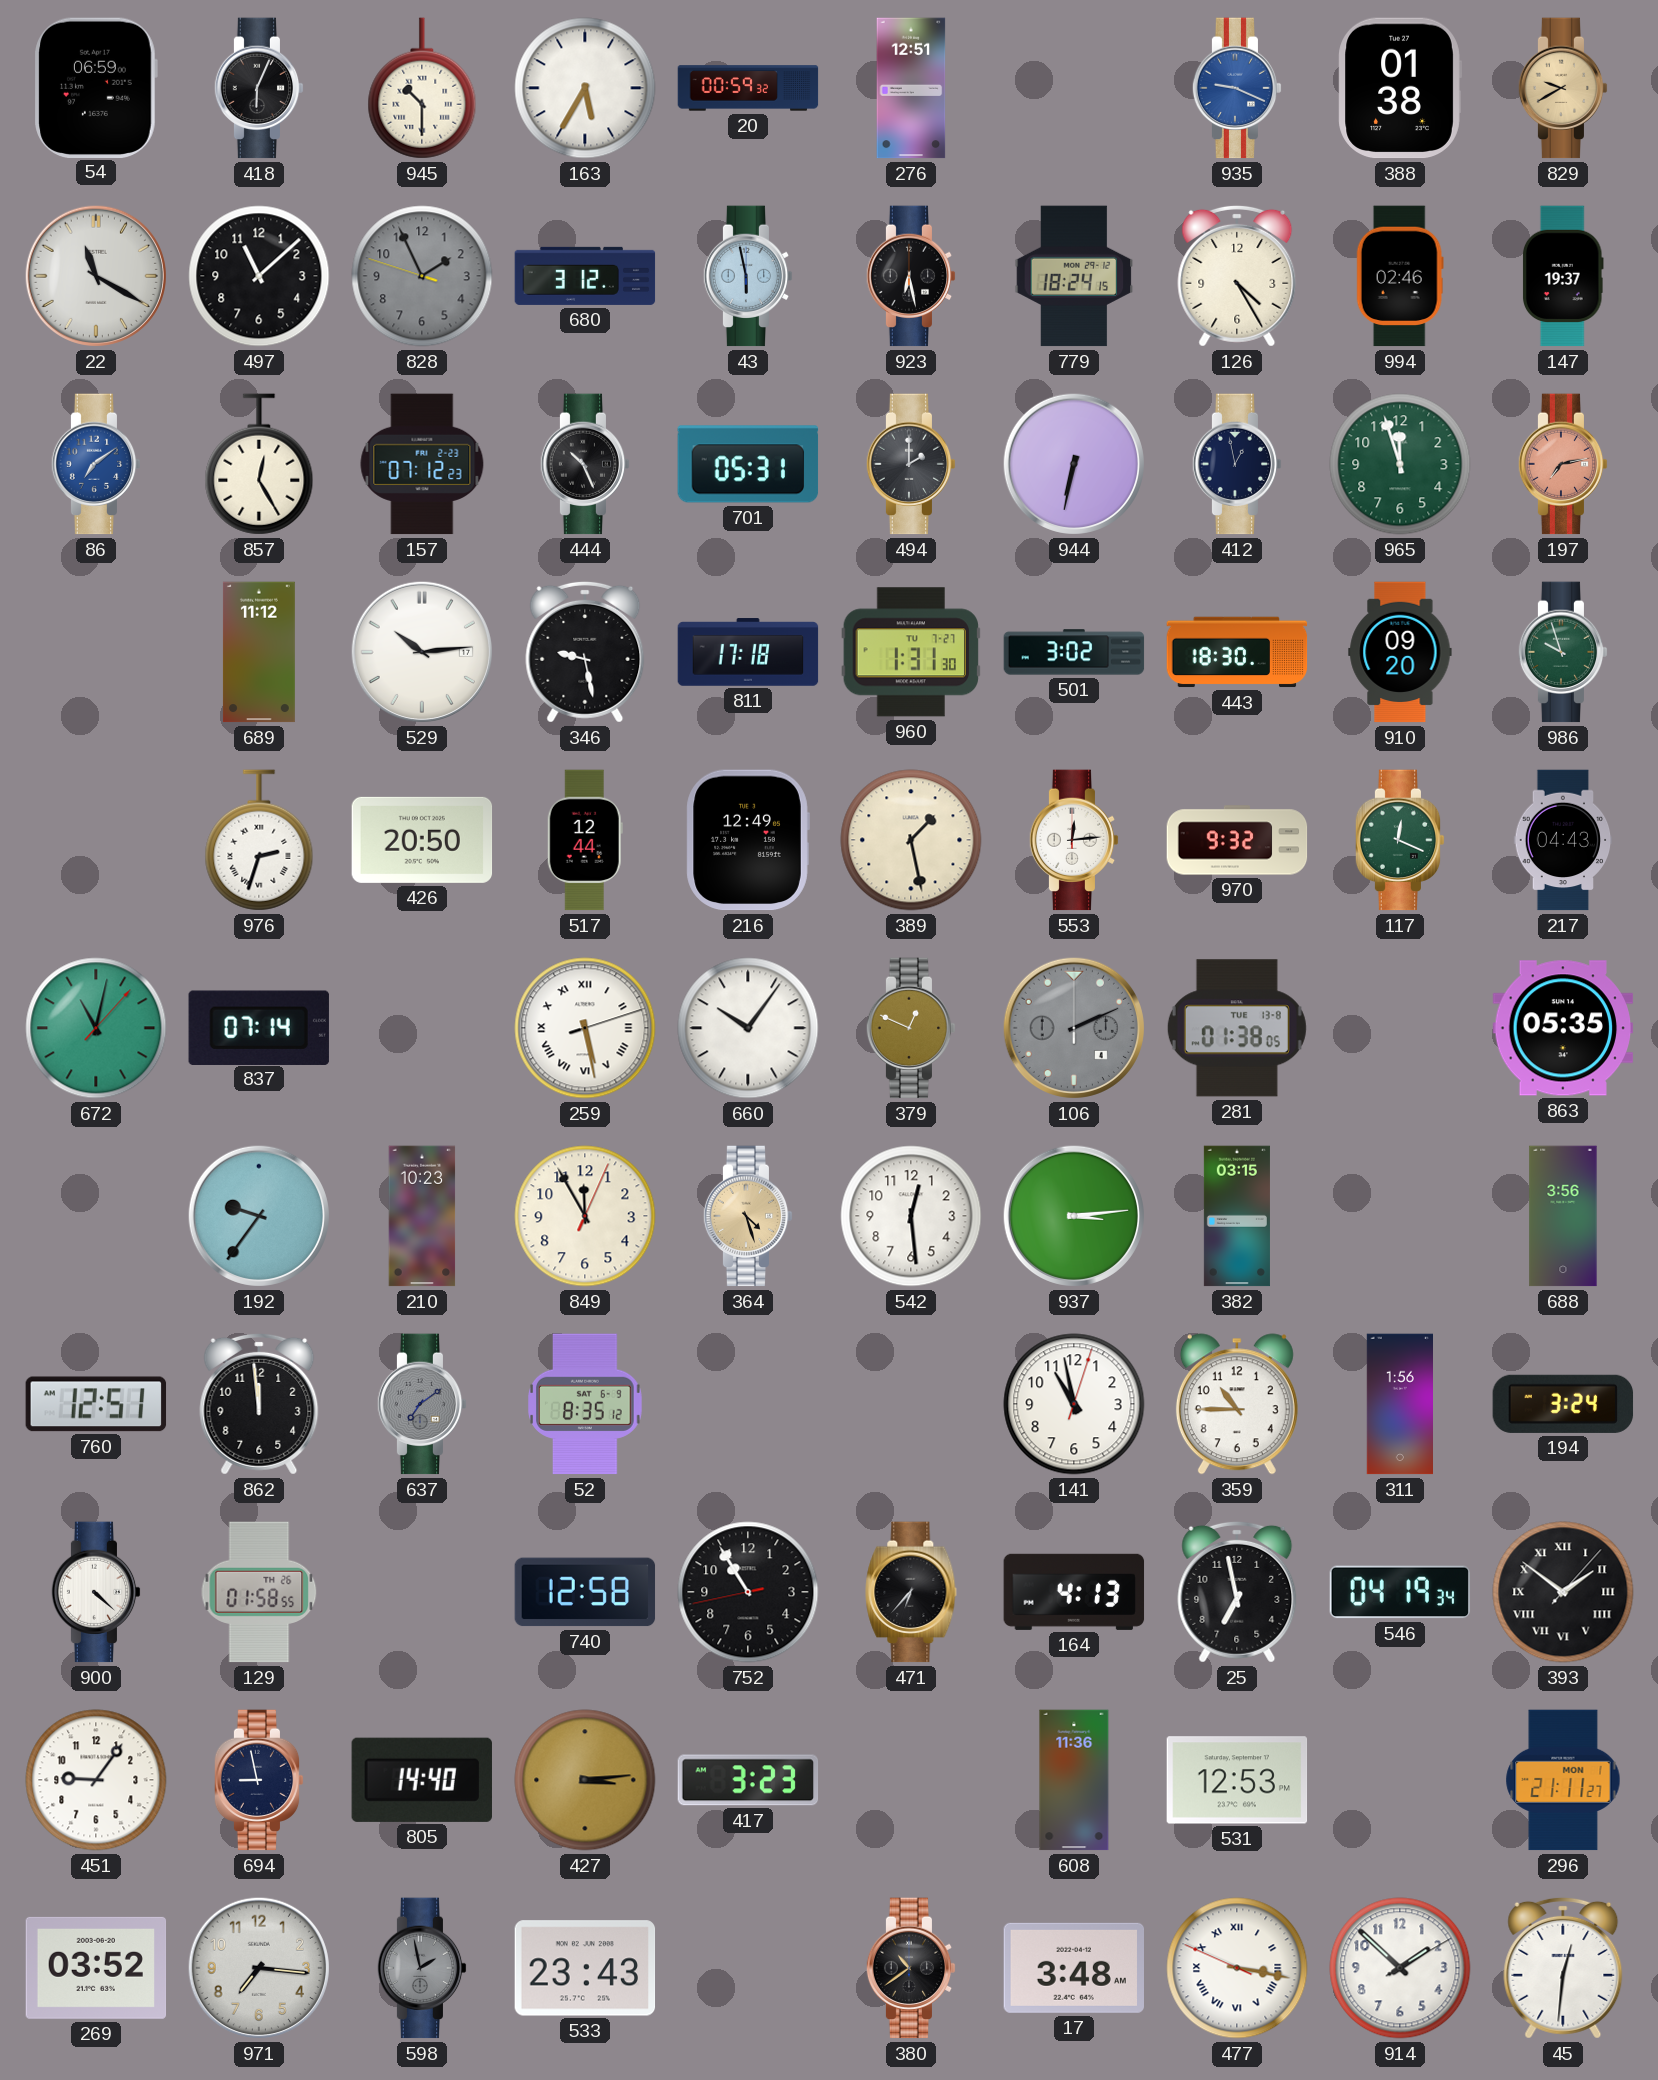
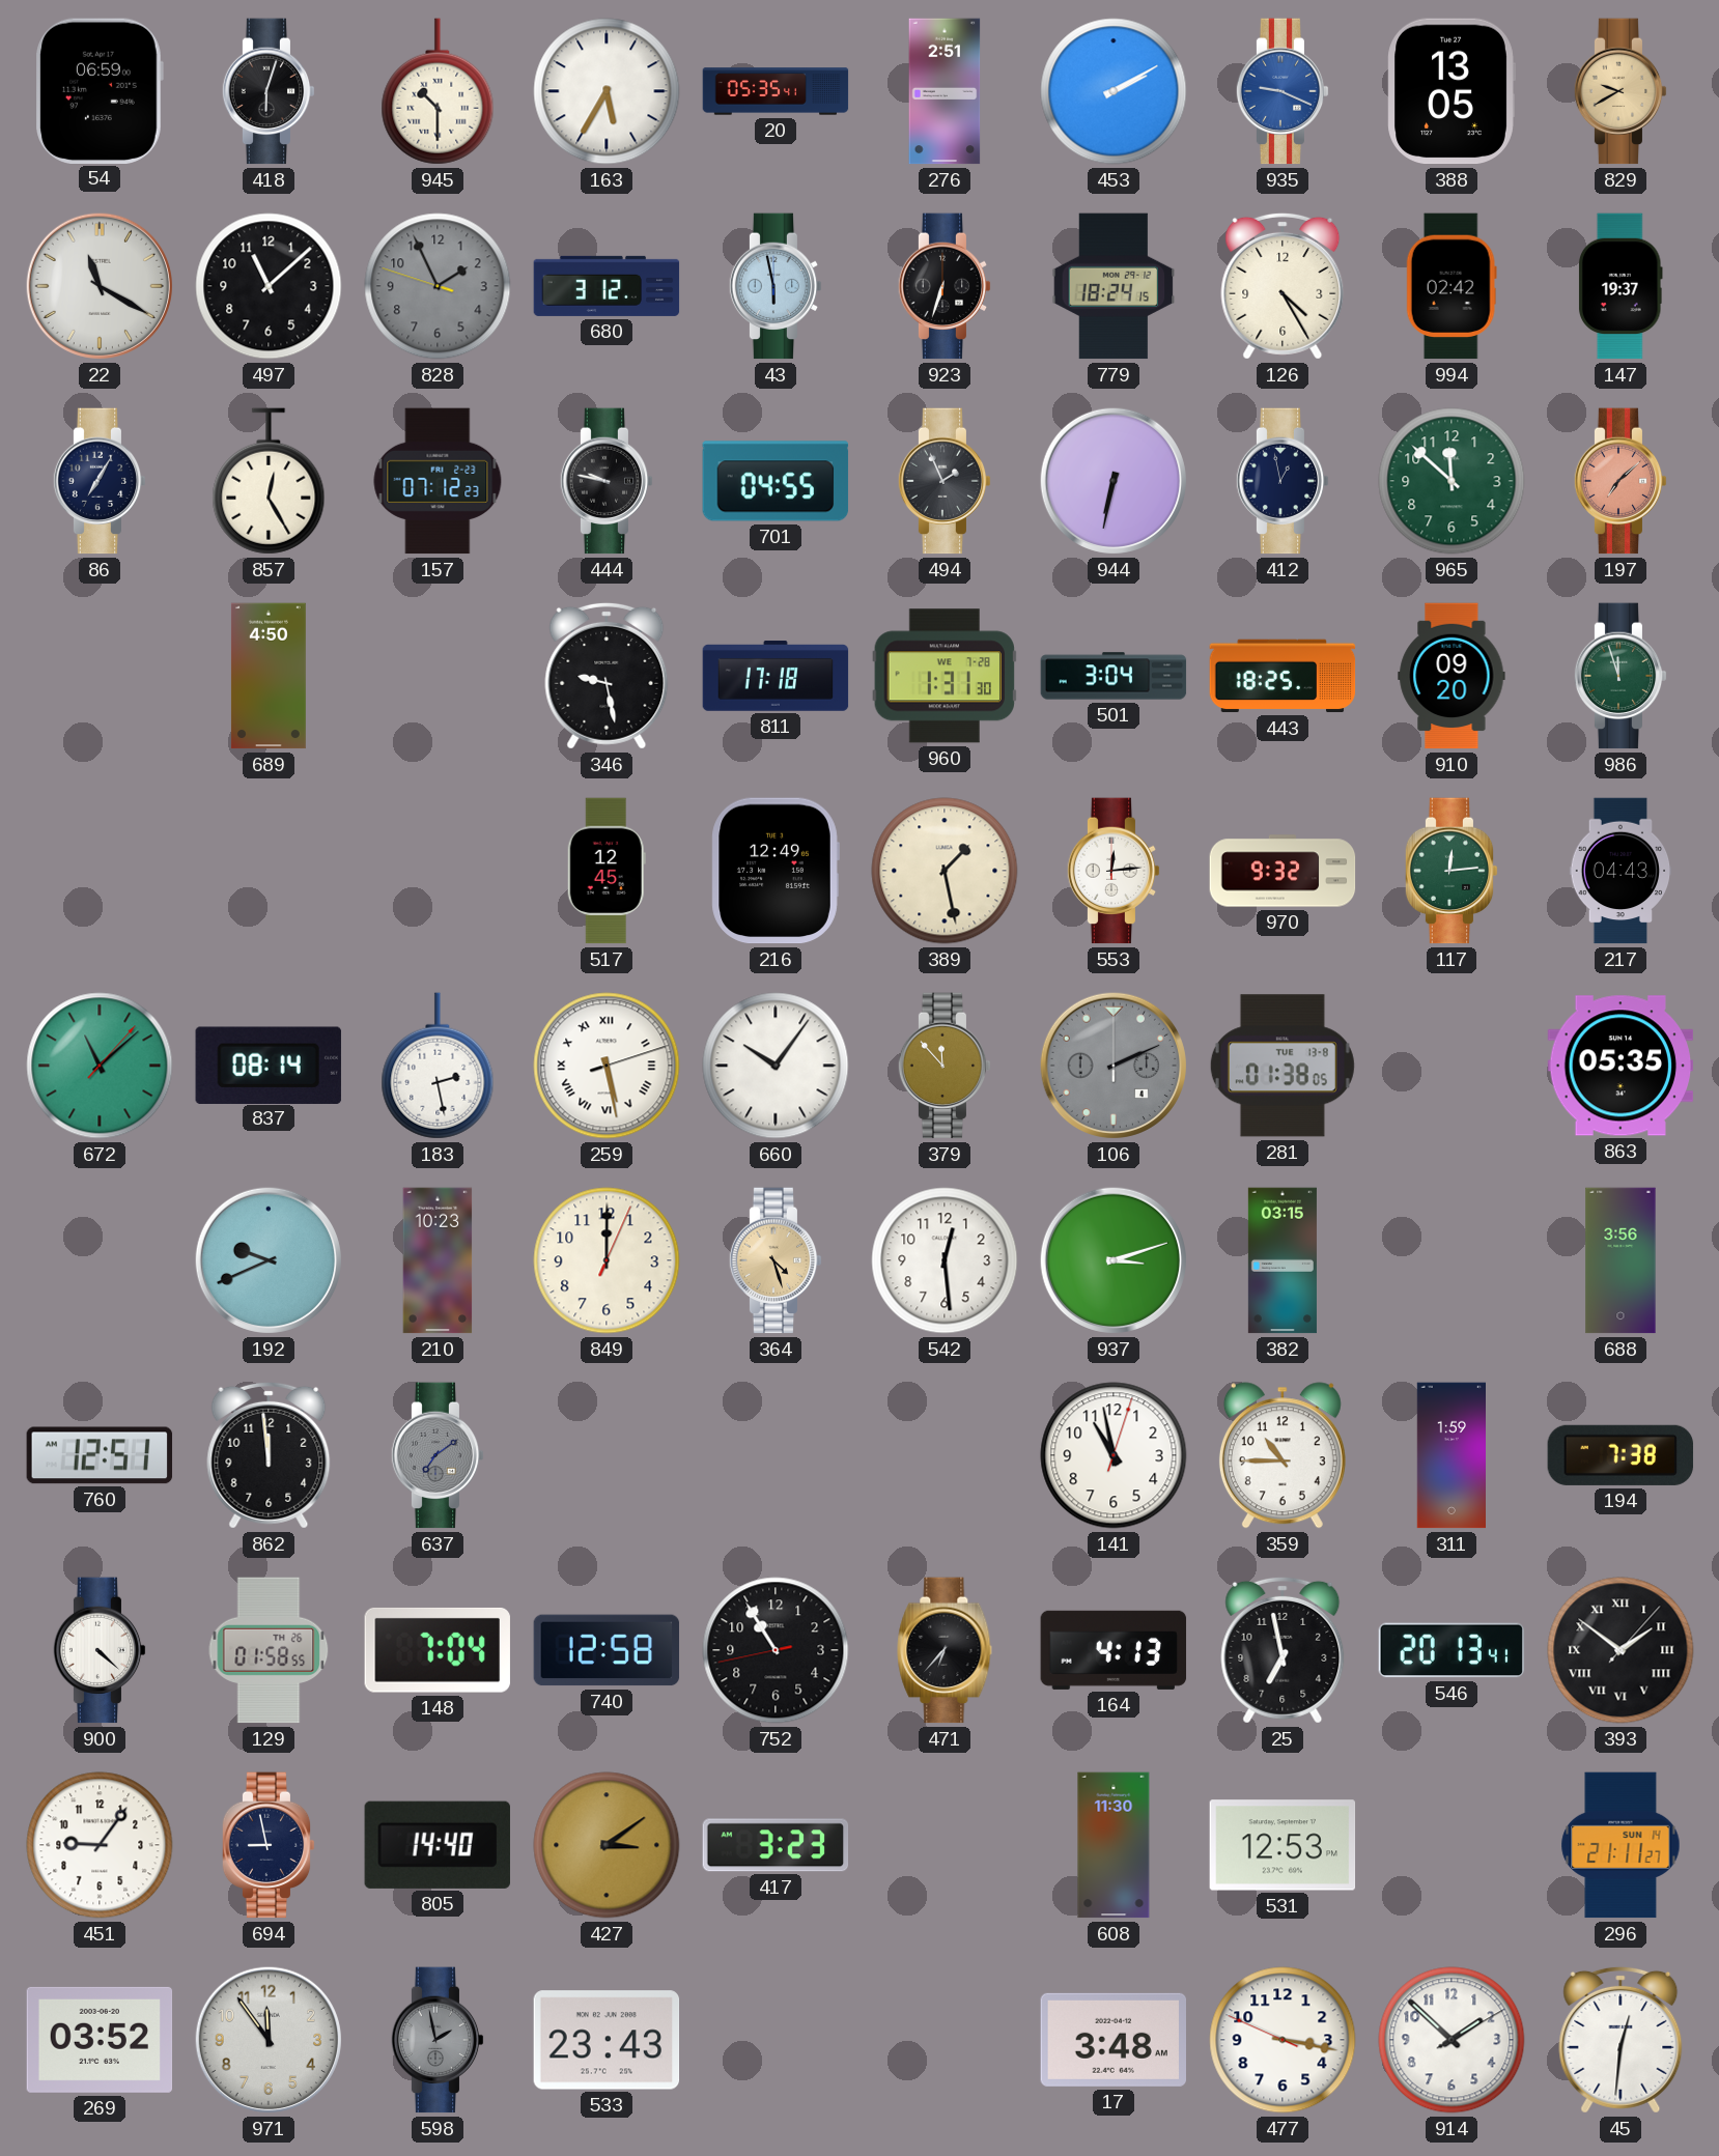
418: 6:04 -> 6:03 (269, 91)
20: 00:59 -> 05:35 (776, 91)
276: 12:51 -> 2:51 (945, 91)
453: none -> 2:10 (1114, 91)
388: 01:38 -> 13:05 (1452, 91)
923: 6:28 -> 6:33 (945, 286)
994: 02:46 -> 02:42 (1452, 286)
86: 7:09 -> 7:05 (100, 481)
86 dial: blue -> navy (100, 481)
444: 10:26 -> 9:47 (607, 481)
701: 05:31 -> 04:55 (776, 481)
494: 2:00 -> 1:56 (945, 481)
965: 11:57 -> 11:52 (1452, 481)
197: 7:13 -> 7:08 (1621, 481)
689: 11:12 -> 4:50 (269, 676)
529: 10:14 -> none (422, 652)
960 date: TU 7-27 -> WE 7-28 (943, 676)
501: 3:02 -> 3:04 (1114, 676)
443: 18:30 -> 18:25 (1283, 676)
986: 9:57 -> 11:57 (1621, 676)
976: 2:33 -> none (259, 840)
426: 20:50 -> none (422, 840)
517: 12:44 -> 12:45 (607, 871)
117: 12:19 -> 12:14 (1452, 871)
672: 11:02 -> 11:08 (100, 1066)
837: 07:14 -> 08:14 (269, 1065)
183: none -> 2:28 (438, 1066)
379: 12:49 -> 11:53 (945, 1066)
192: 9:36 -> 9:41 (269, 1260)
849: 11:55 -> 12:00 (607, 1260)
937: 3:14 -> 3:12 (1114, 1260)
52: 8:35 -> none (585, 1404)
311: 1:56 -> 1:59 (1450, 1455)
194: 3:24 -> 7:38 (1621, 1455)
148: none -> 7:04 (438, 1650)
546: 04:19 -> 20:13 (1452, 1650)
427: 3:14 -> 3:09 (607, 1845)
608: 11:36 -> 11:30 (1114, 1845)
296 date: MON 1 -> SUN 14 (1621, 1845)
971: 7:16 -> 11:54 (269, 2040)
380: 10:39 -> none (911, 1968)
477 numerals: Roman -> Arabic (1283, 2040)
